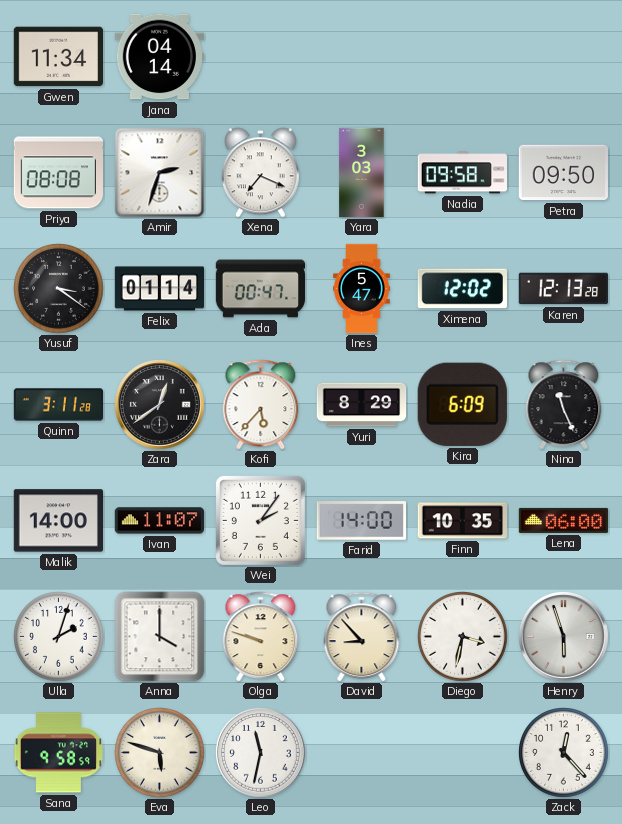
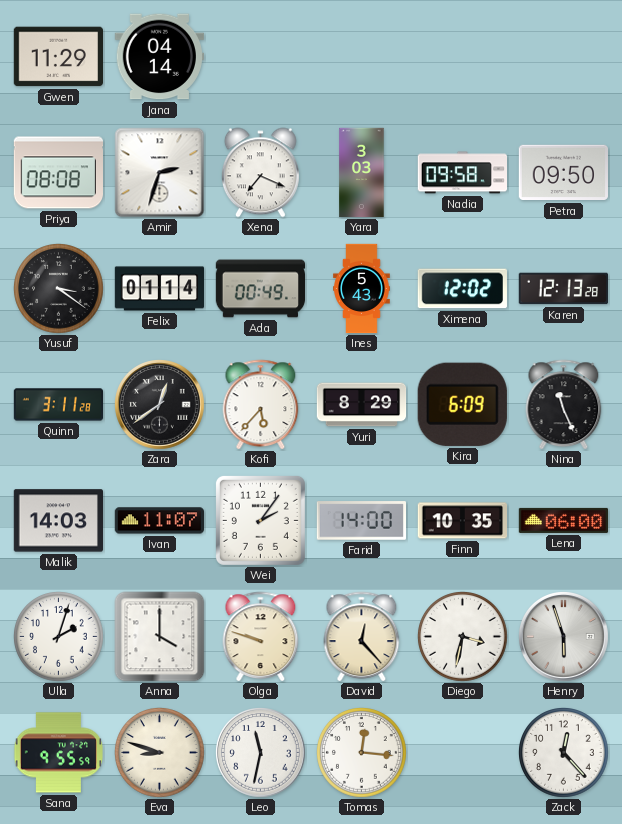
Gwen: 11:34 -> 11:29 (58, 57)
Ada: 00:47 -> 00:49 (261, 289)
Ines: 5:47 -> 5:43 (362, 289)
Malik: 14:00 -> 14:03 (58, 521)
David: 8:53 -> 12:23 (362, 636)
Sana: 9:58 -> 9:55 (58, 753)
Eva: 5:48 -> 8:48 (160, 753)
Tomas: none -> 12:16 (362, 753)
